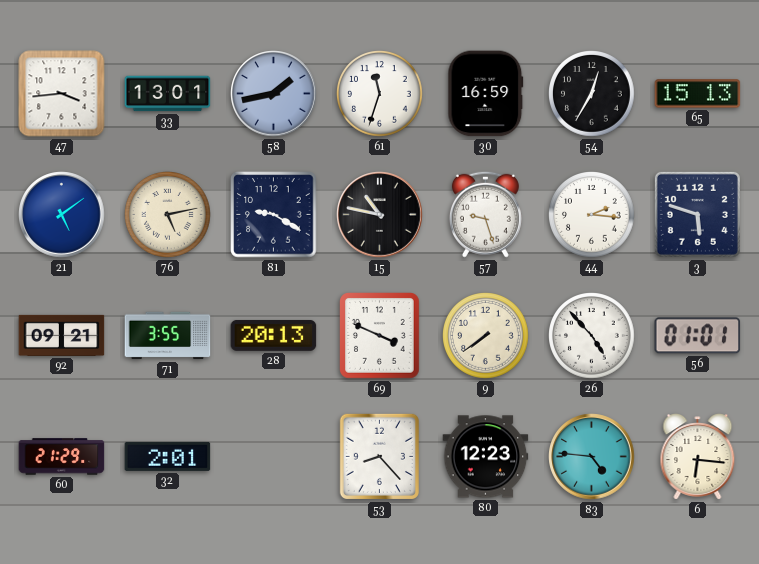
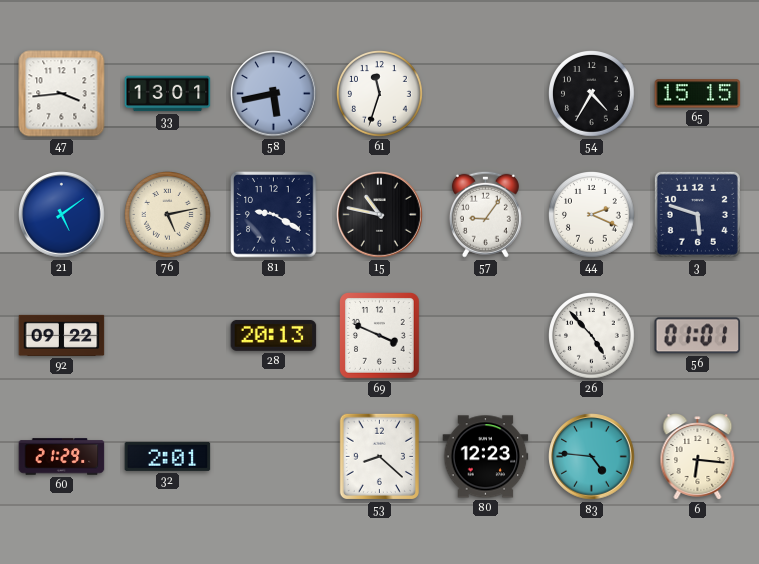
58: 1:43 -> 5:43 (274, 94)
30: 16:59 -> none (486, 94)
54: 12:35 -> 4:35 (592, 94)
65: 15:13 -> 15:15 (698, 94)
57: 9:27 -> 9:06 (485, 214)
44: 2:16 -> 2:19 (592, 215)
92: 09:21 -> 09:22 (62, 335)
71: 3:55 -> none (168, 336)
9: 7:39 -> none (486, 336)
53: 8:23 -> 8:22 (379, 456)
